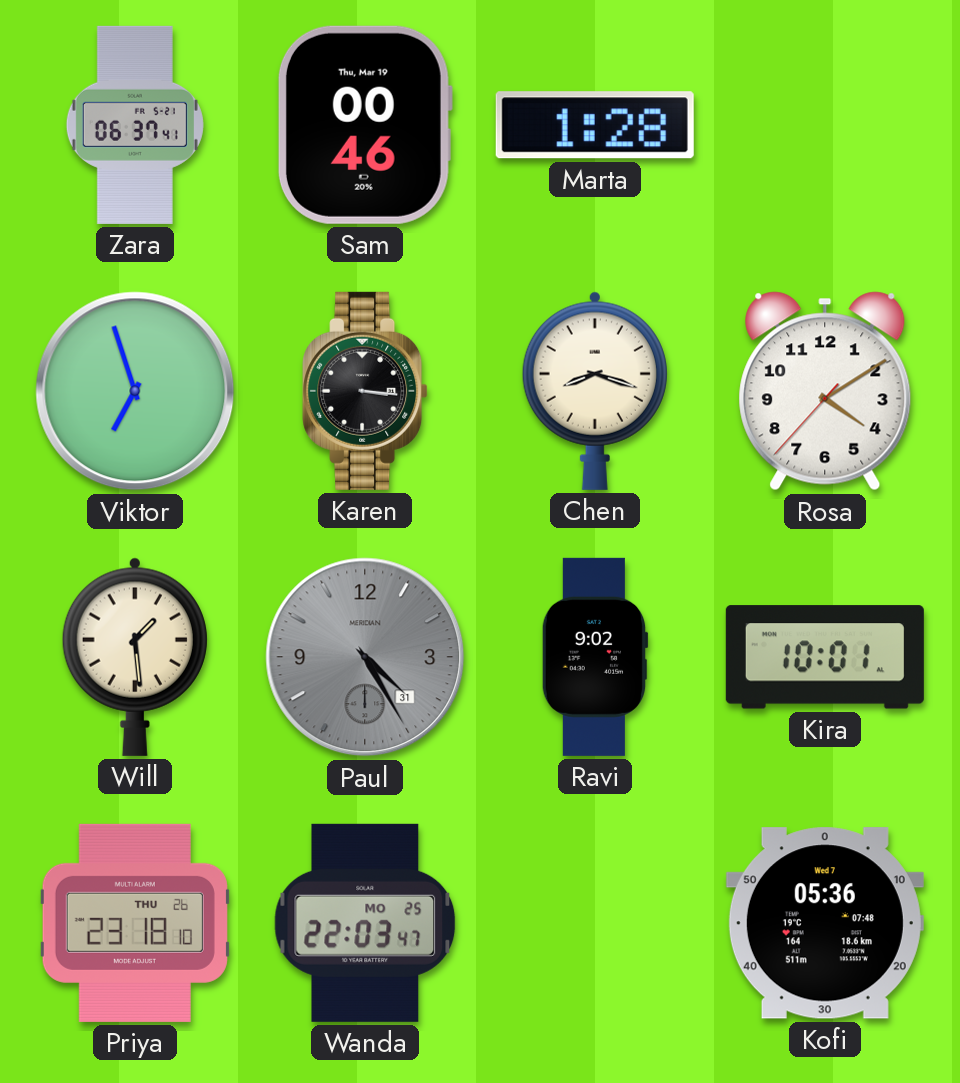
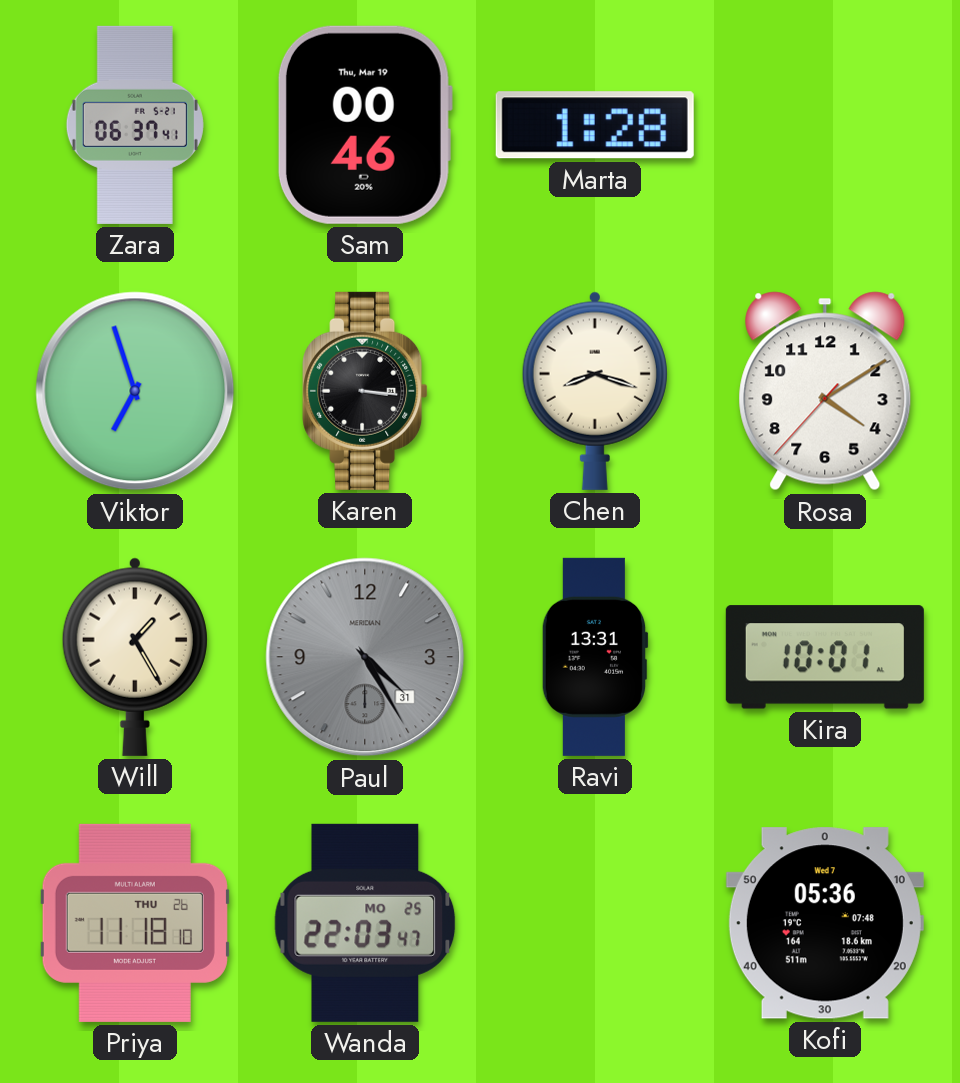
Will: 1:29 -> 1:25 (135, 657)
Ravi: 9:02 -> 13:31 (595, 657)
Priya: 23:18 -> 11:18 (135, 923)
